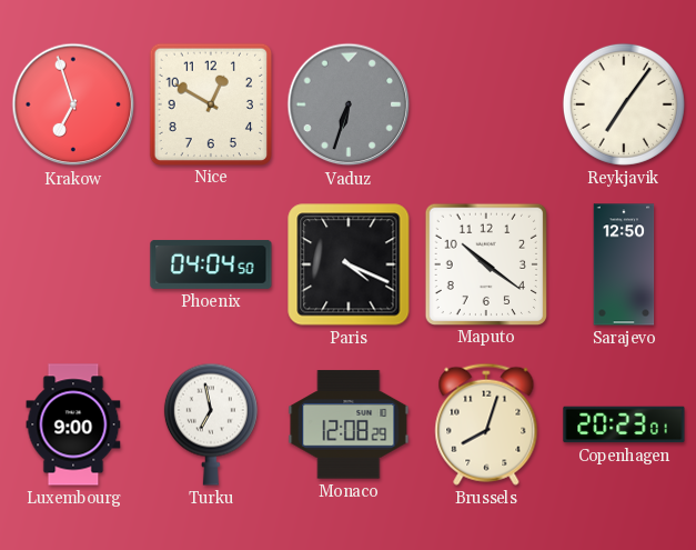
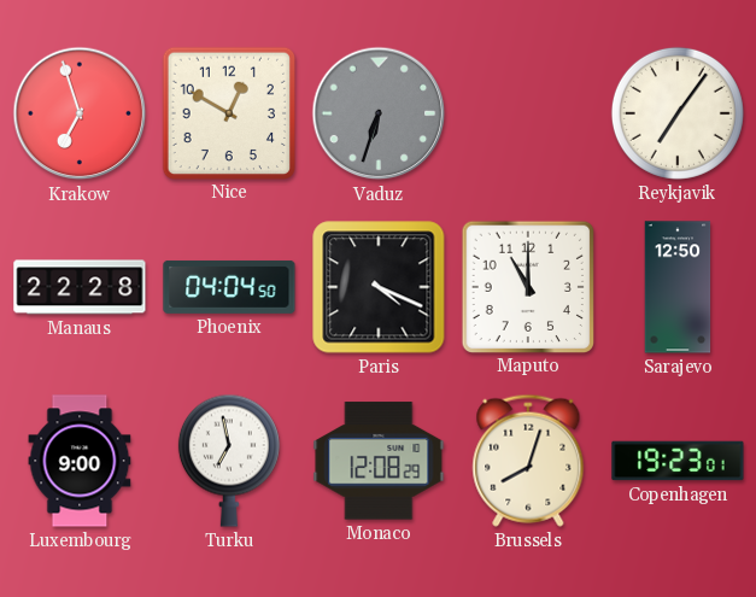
Manaus: none -> 22:28 (80, 287)
Maputo: 10:21 -> 11:00 (527, 286)
Copenhagen: 20:23 -> 19:23 (678, 461)
